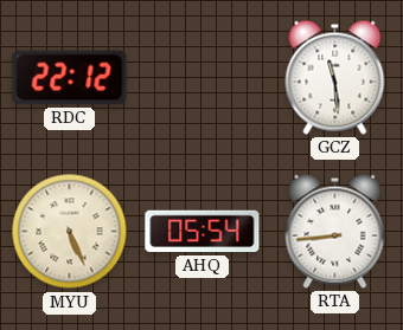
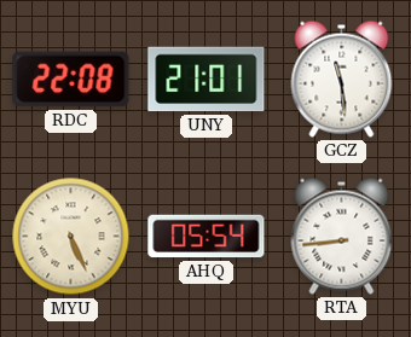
RDC: 22:12 -> 22:08 (71, 80)
UNY: none -> 21:01 (207, 80)
